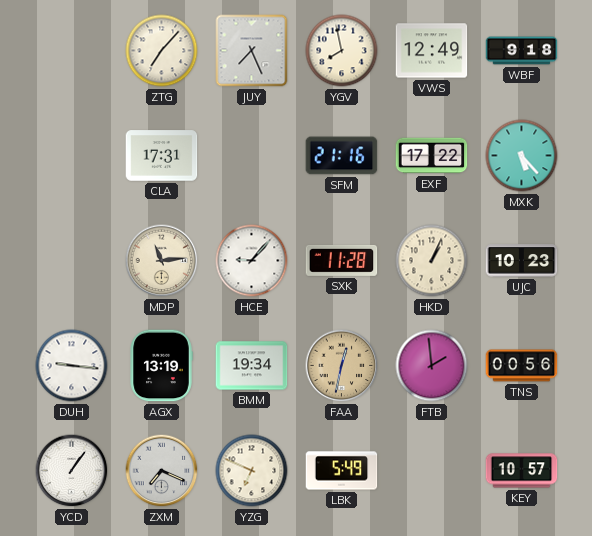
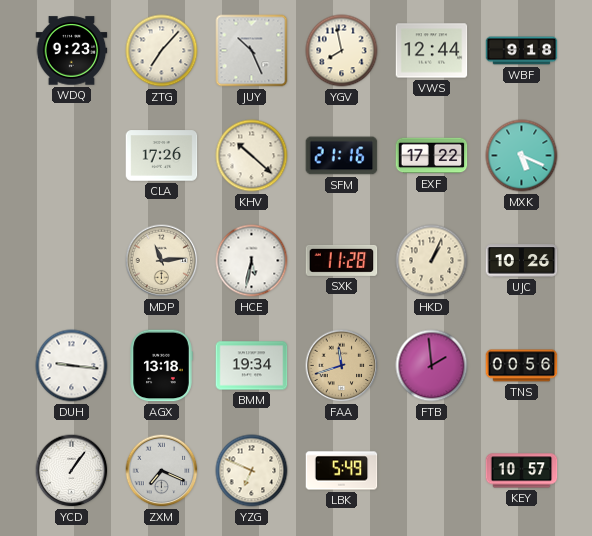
WDQ: none -> 9:23 (72, 51)
JUY: 7:26 -> 10:26 (252, 51)
VWS: 12:49 -> 12:44 (432, 51)
CLA: 17:31 -> 17:26 (162, 156)
KHV: none -> 10:22 (252, 156)
MXK: 5:23 -> 5:19 (522, 156)
HCE: 9:07 -> 5:32 (252, 261)
UJC: 10:23 -> 10:26 (522, 261)
AGX: 13:19 -> 13:18 (161, 366)
FAA: 12:32 -> 11:42 (342, 366)
